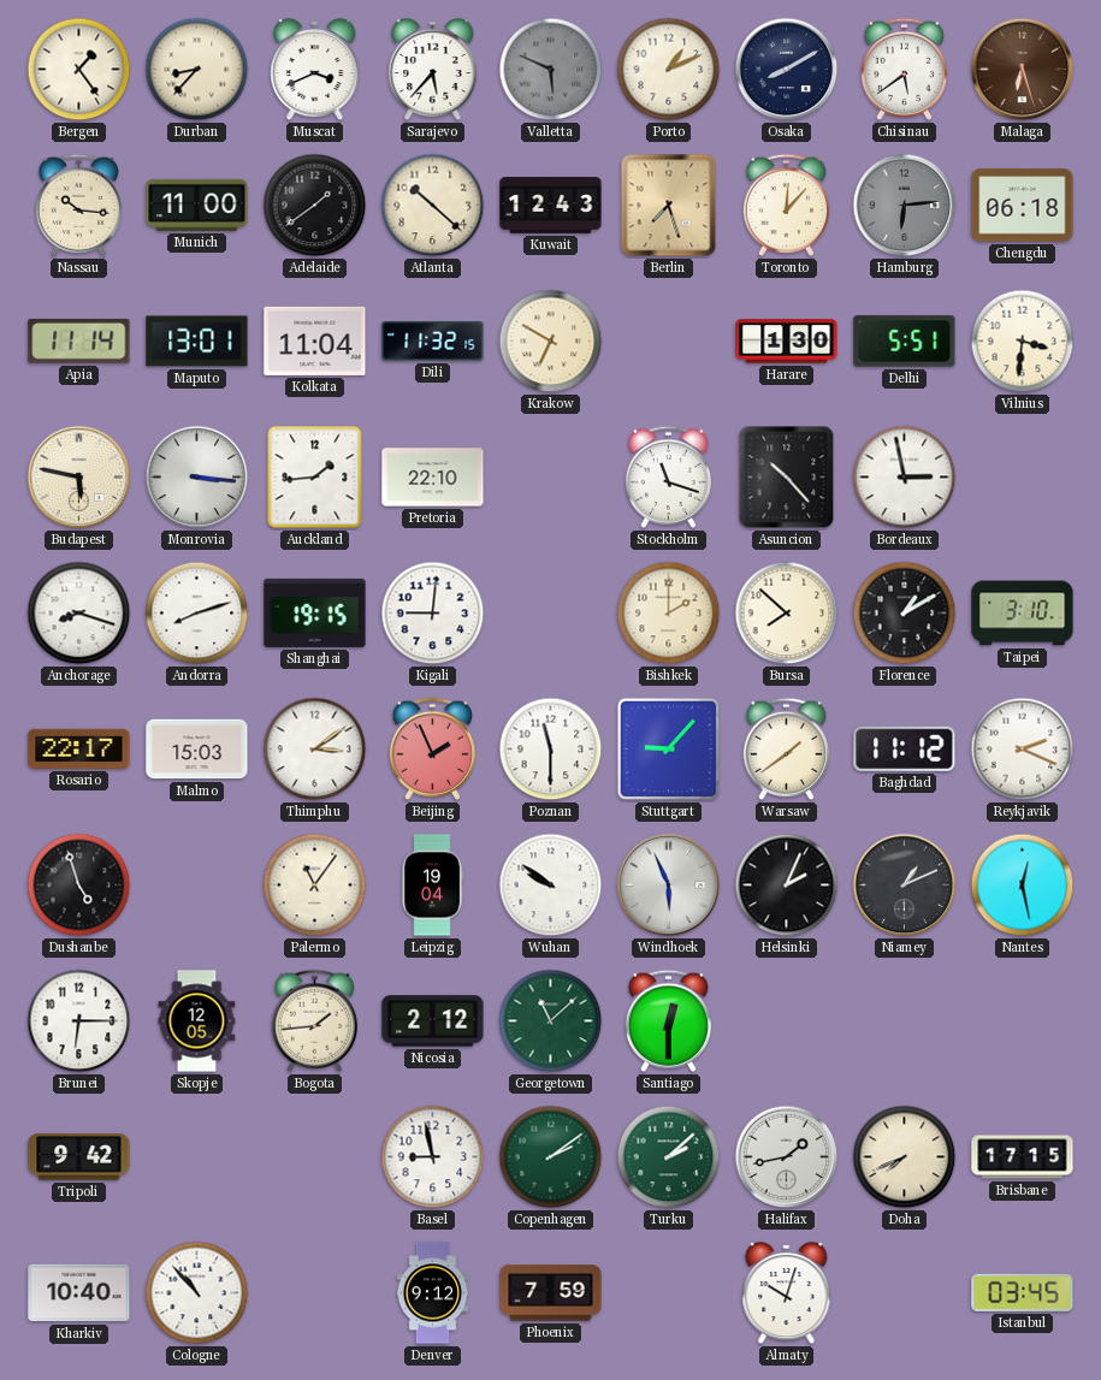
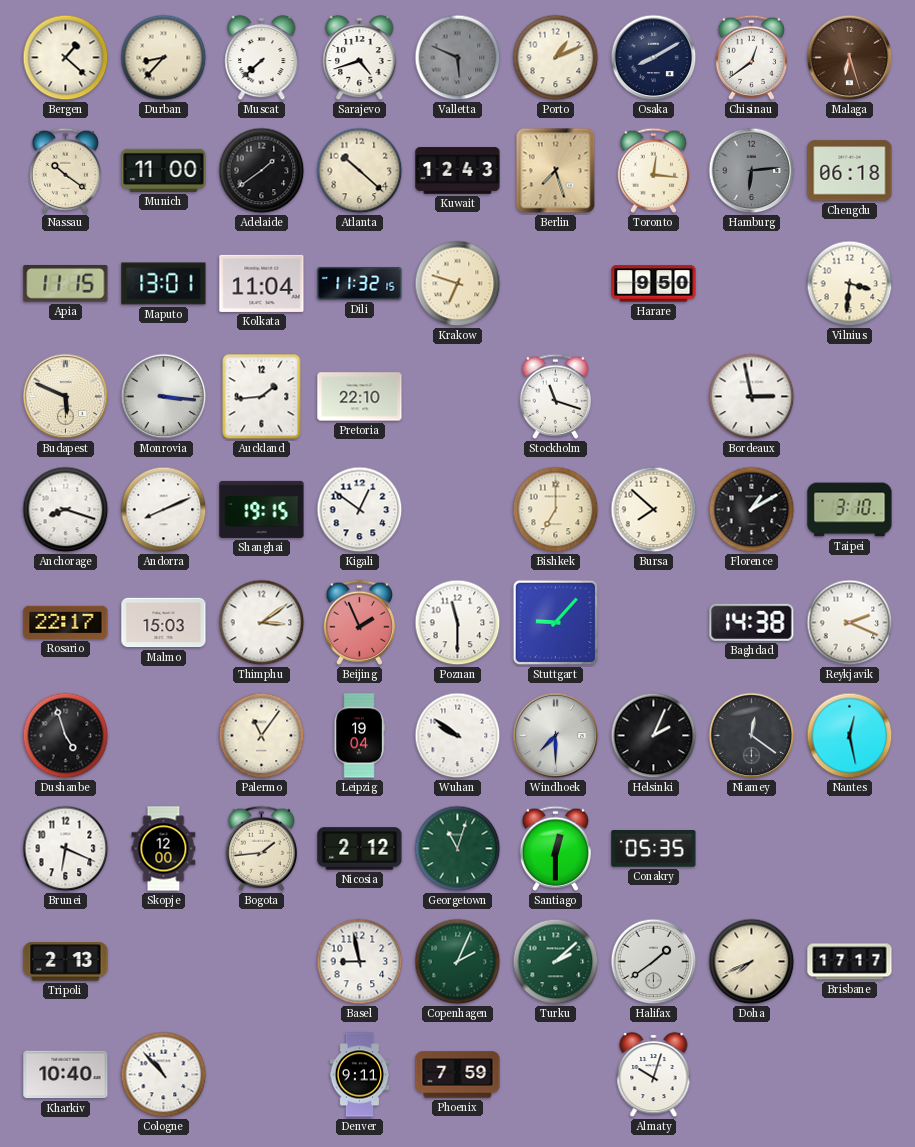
Bergen: 1:24 -> 1:22 (66, 58)
Muscat: 3:41 -> 7:38 (262, 58)
Sarajevo: 5:37 -> 4:42 (360, 58)
Chisinau: 5:39 -> 12:39 (751, 57)
Nassau: 10:16 -> 10:21 (65, 170)
Toronto: 12:07 -> 12:16 (653, 170)
Apia: 11:14 -> 11:15 (66, 284)
Krakow: 6:50 -> 6:48 (458, 284)
Harare: 1:30 -> 9:50 (654, 284)
Delhi: 5:51 -> none (905, 342)
Budapest: 5:47 -> 5:49 (66, 397)
Asuncion: 10:23 -> none (787, 478)
Andorra: 8:12 -> 8:11 (164, 510)
Kigali: 9:01 -> 12:51 (360, 510)
Bishkek: 2:00 -> 7:00 (556, 510)
Warsaw: 1:39 -> none (786, 748)
Baghdad: 11:12 -> 14:38 (752, 622)
Windhoek: 5:56 -> 7:30 (556, 736)
Niamey: 1:11 -> 12:21 (752, 736)
Brunei: 6:15 -> 6:19 (66, 849)
Skopje: 12:05 -> 12:00 (164, 849)
Georgetown: 11:08 -> 11:03 (458, 849)
Conakry: none -> 05:35 (654, 849)
Tripoli: 9:42 -> 2:13 (66, 962)
Copenhagen: 2:09 -> 2:04 (458, 962)
Halifax: 1:43 -> 1:39 (654, 962)
Brisbane: 17:15 -> 17:17 (850, 962)
Denver: 9:12 -> 9:11 (360, 1075)
Istanbul: 03:45 -> none (1023, 1292)
